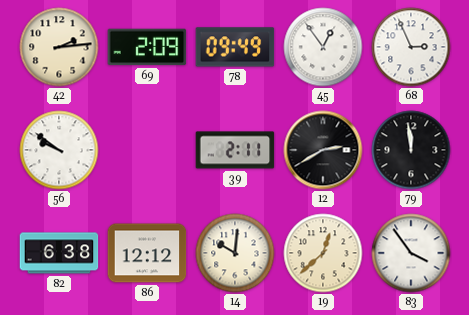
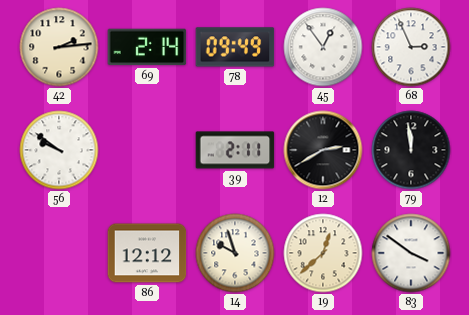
69: 2:09 -> 2:14 (147, 47)
82: 6:38 -> none (59, 253)
14: 10:01 -> 9:57 (235, 253)
83: 3:54 -> 3:51 (411, 253)
